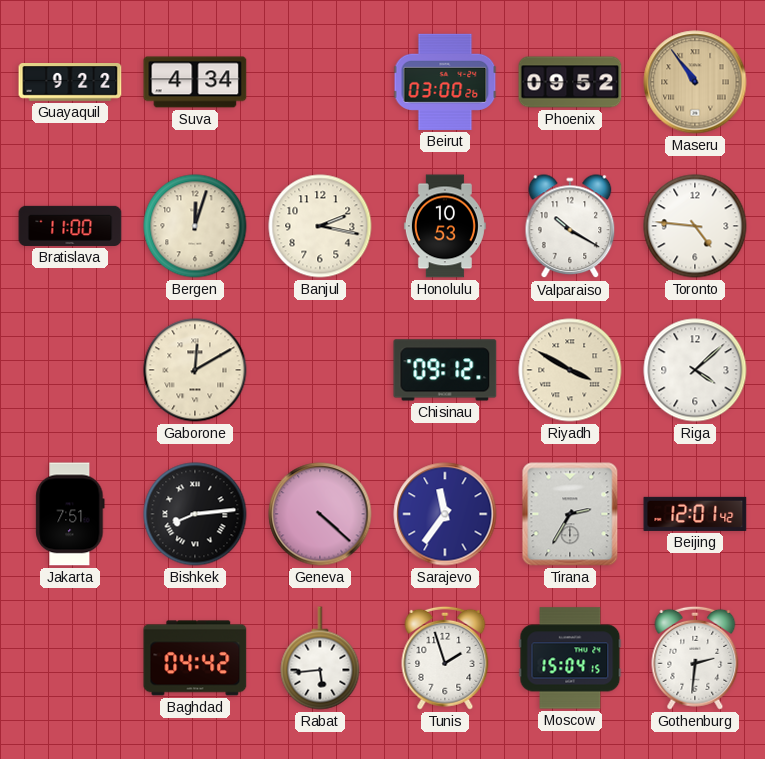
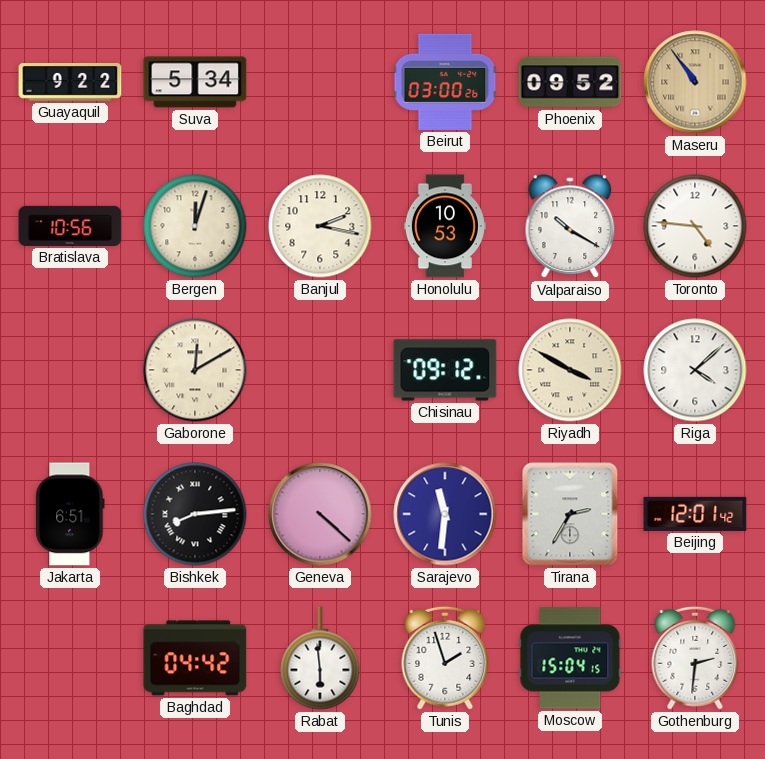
Suva: 4:34 -> 5:34 (195, 82)
Bratislava: 11:00 -> 10:56 (70, 226)
Jakarta: 7:51 -> 6:51 (70, 514)
Sarajevo: 11:36 -> 11:31 (445, 514)
Rabat: 5:44 -> 5:59 (320, 658)
